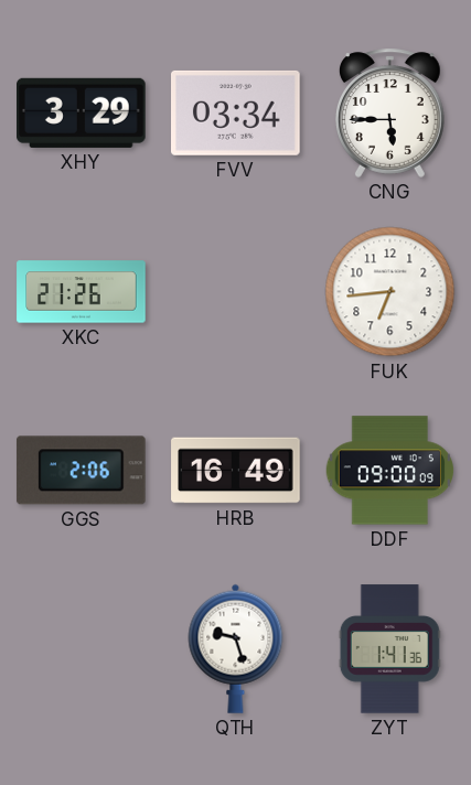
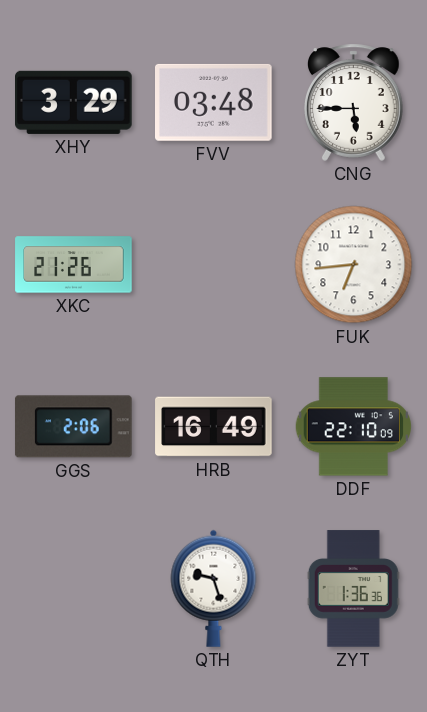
FVV: 03:34 -> 03:48 (214, 102)
DDF: 09:00 -> 22:10 (353, 427)
ZYT: 1:41 -> 1:36 (353, 589)
